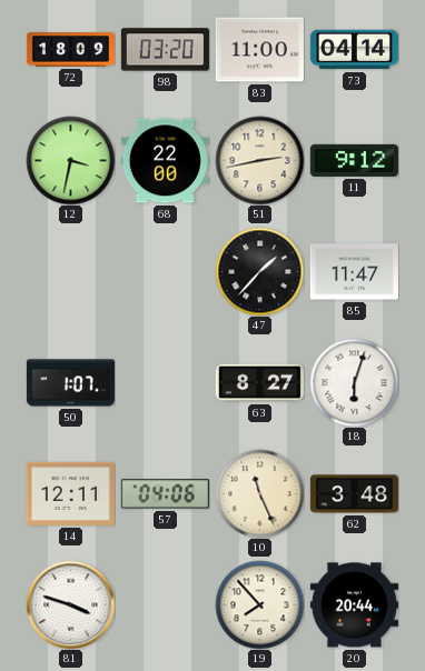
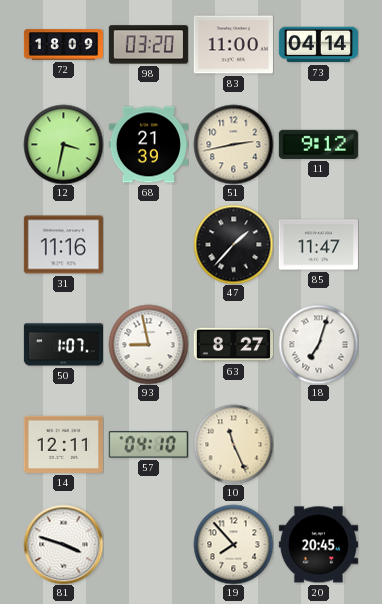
68: 22:00 -> 21:39 (148, 145)
31: none -> 11:16 (63, 245)
93: none -> 8:58 (148, 344)
18: 6:03 -> 7:03 (318, 344)
57: 04:06 -> 04:10 (148, 445)
62: 3:48 -> none (354, 494)
20: 20:44 -> 20:45 (318, 545)
